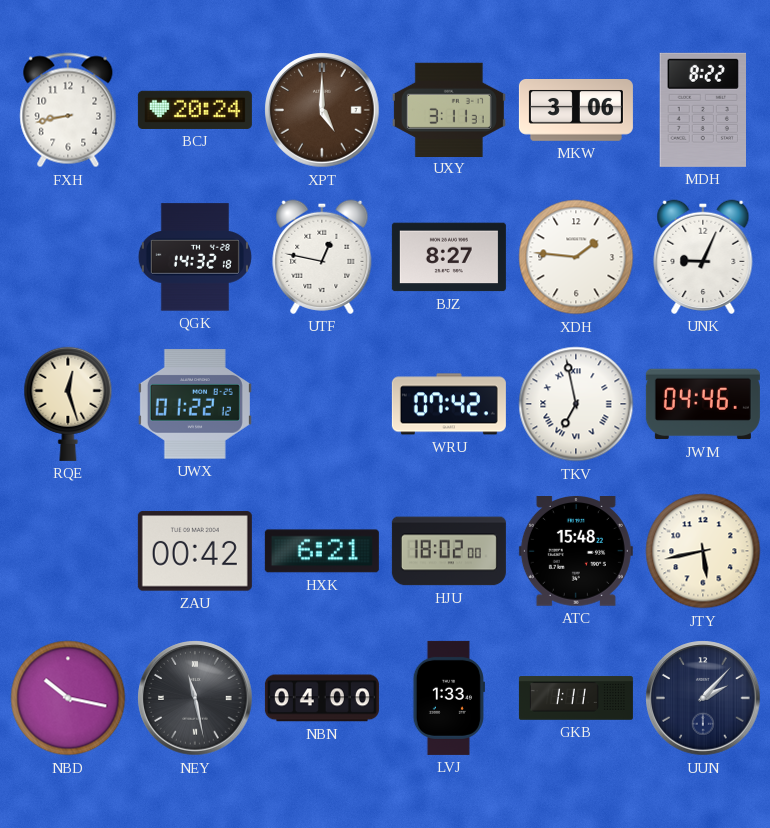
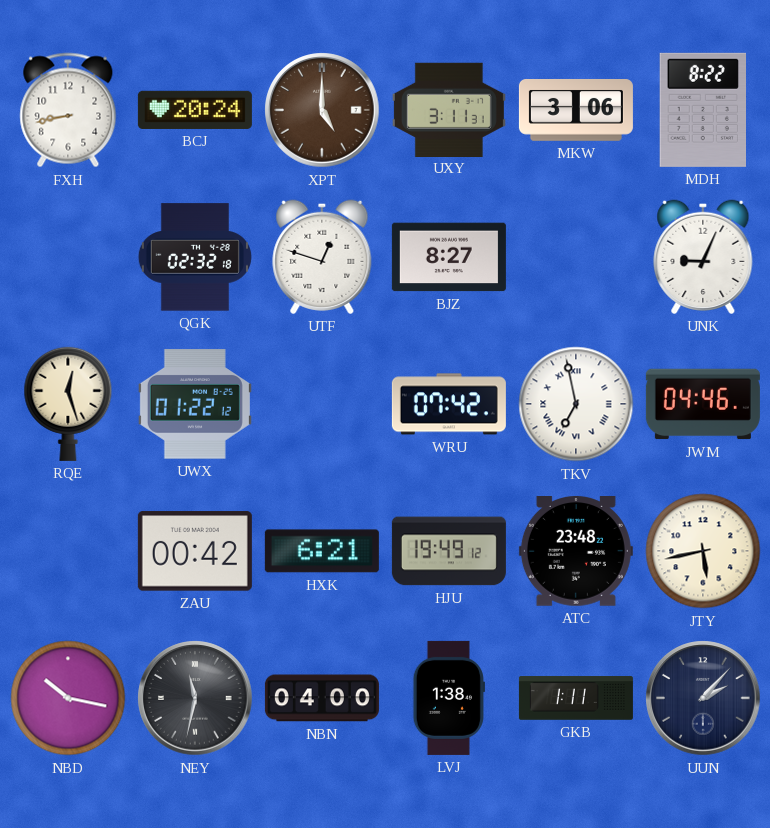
QGK: 14:32 -> 02:32 (195, 257)
UTF: 12:47 -> 12:48 (322, 257)
XDH: 1:46 -> none (576, 257)
HJU: 18:02 -> 19:49 (449, 551)
ATC: 15:48 -> 23:48 (576, 552)
NEY: 11:28 -> 11:32 (195, 698)
LVJ: 1:33 -> 1:38 (449, 698)
